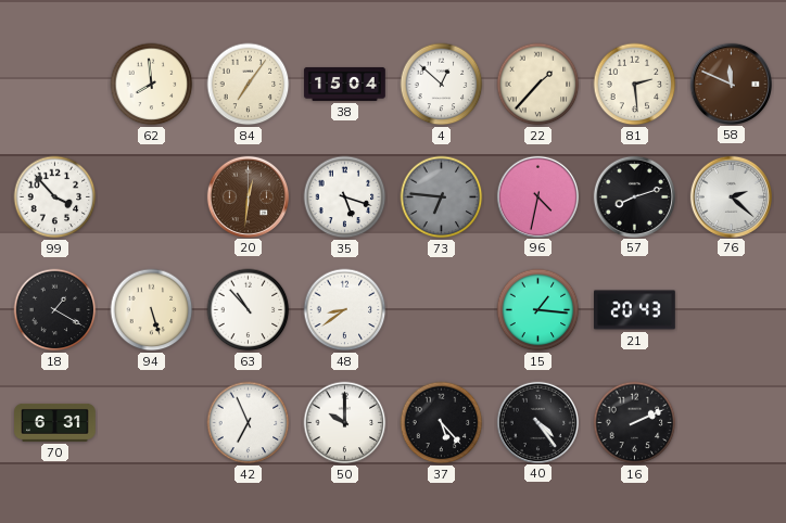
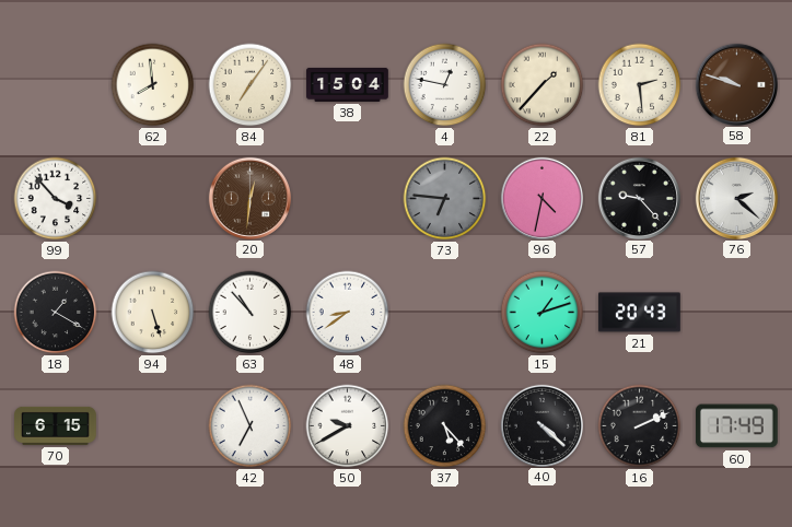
4: 12:52 -> 12:47 (445, 85)
58: 11:49 -> 9:48 (736, 84)
35: 5:18 -> none (345, 197)
57: 8:12 -> 9:23 (639, 198)
15: 1:16 -> 1:12 (543, 313)
70: 6:31 -> 6:15 (56, 425)
50: 10:00 -> 9:40 (348, 426)
40: 4:24 -> 4:22 (541, 425)
60: none -> 17:49 (736, 426)
